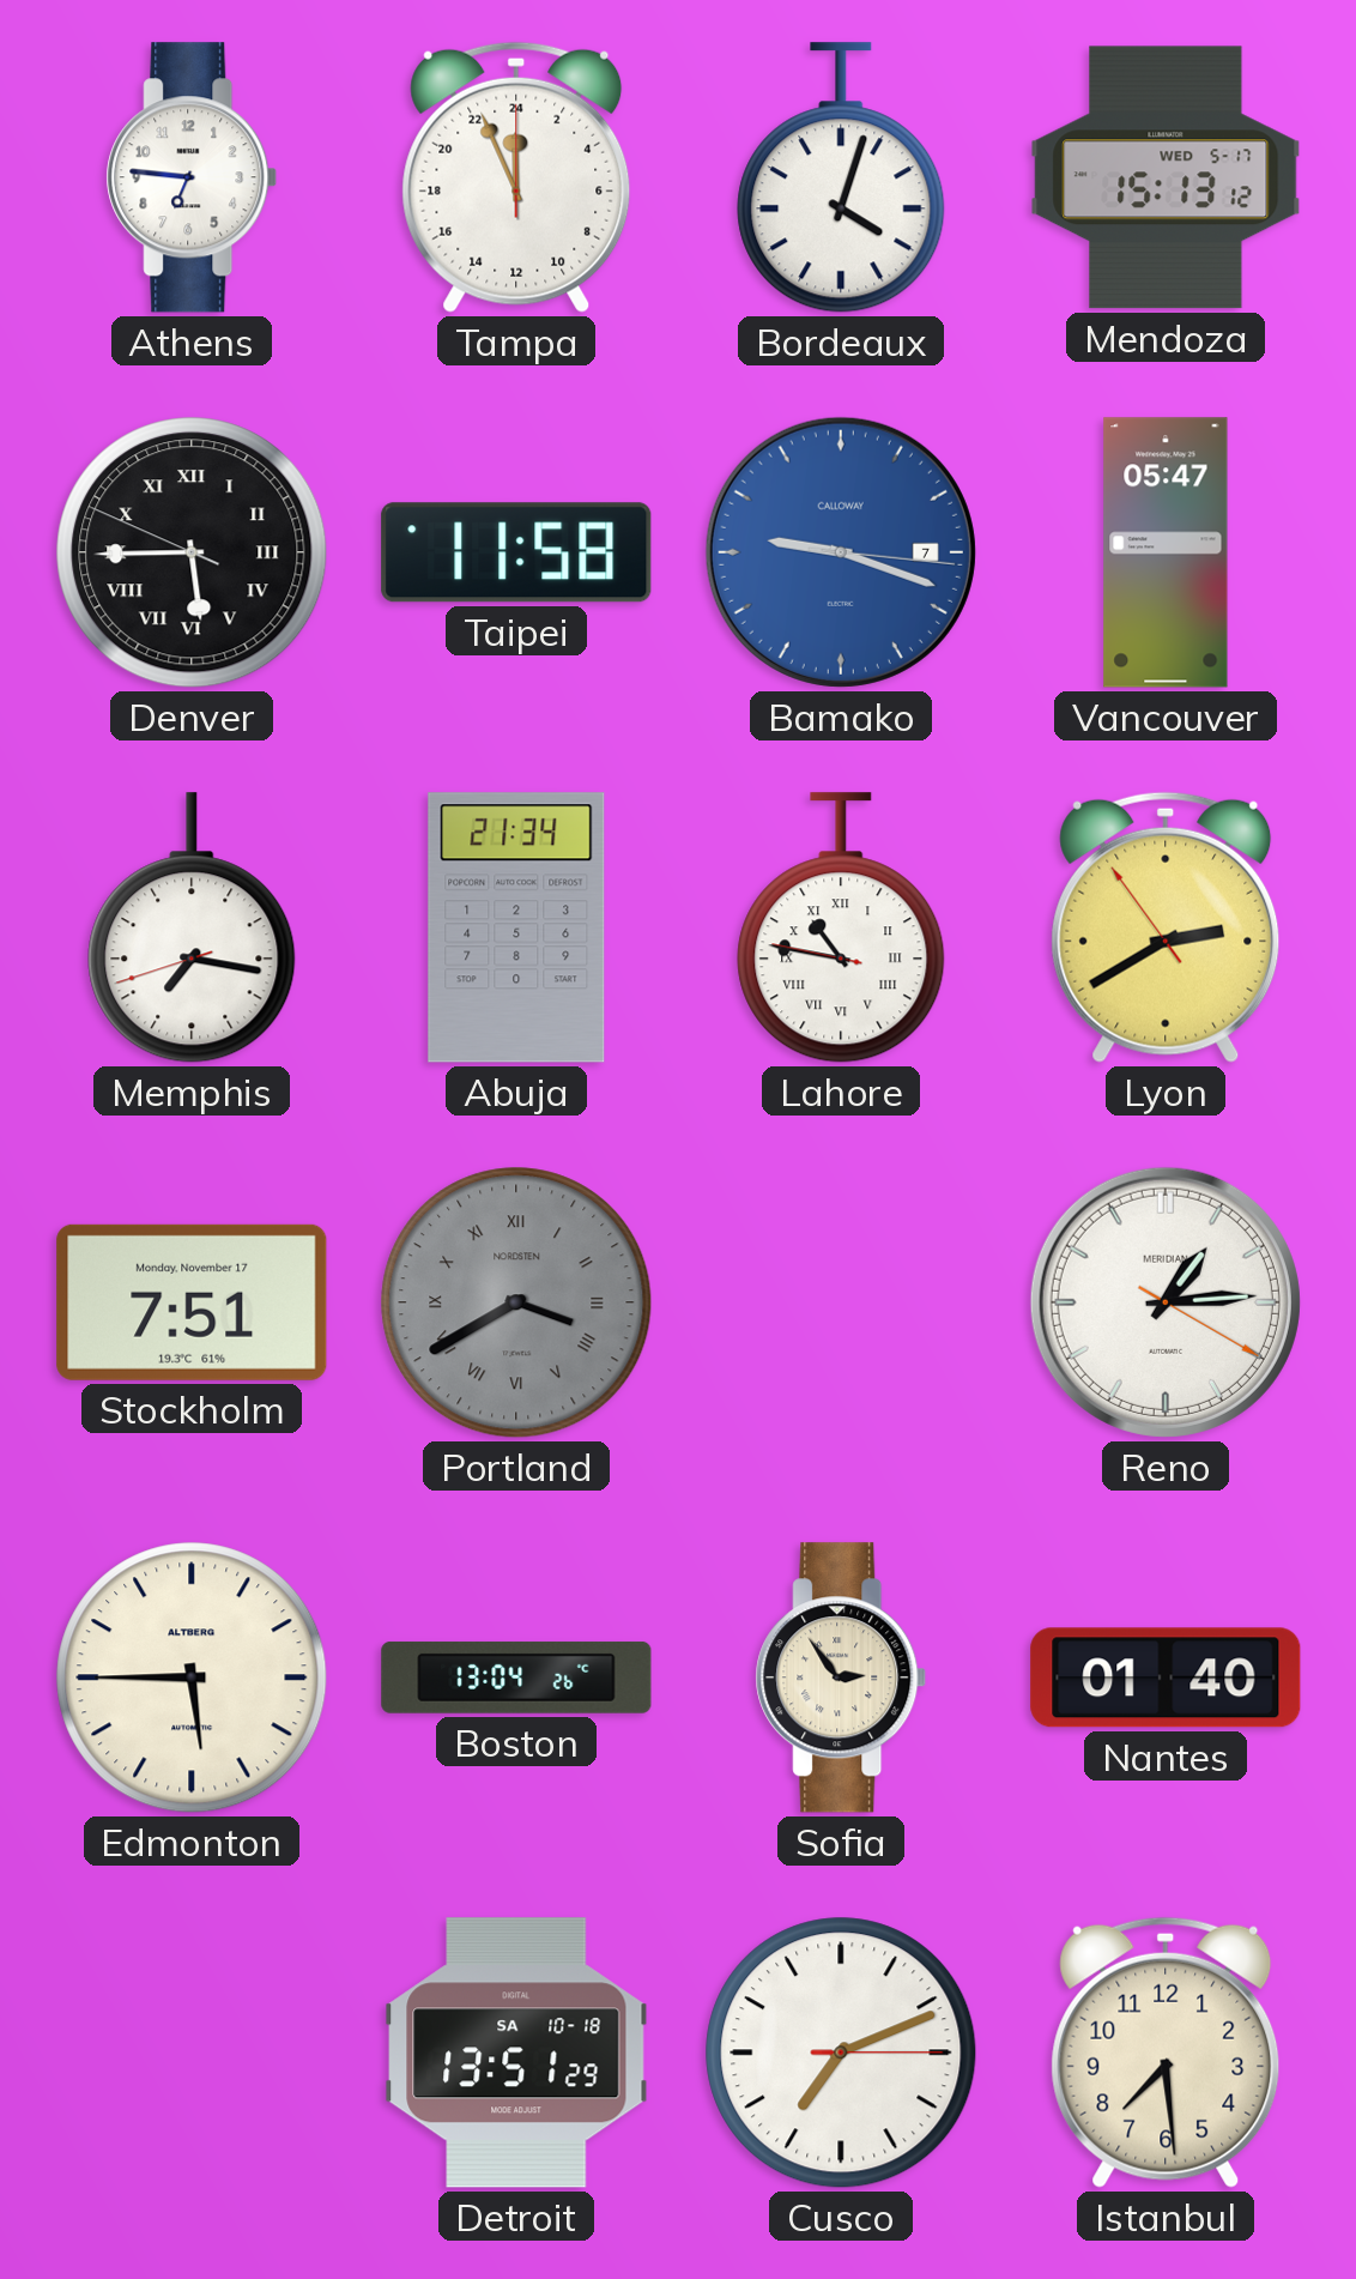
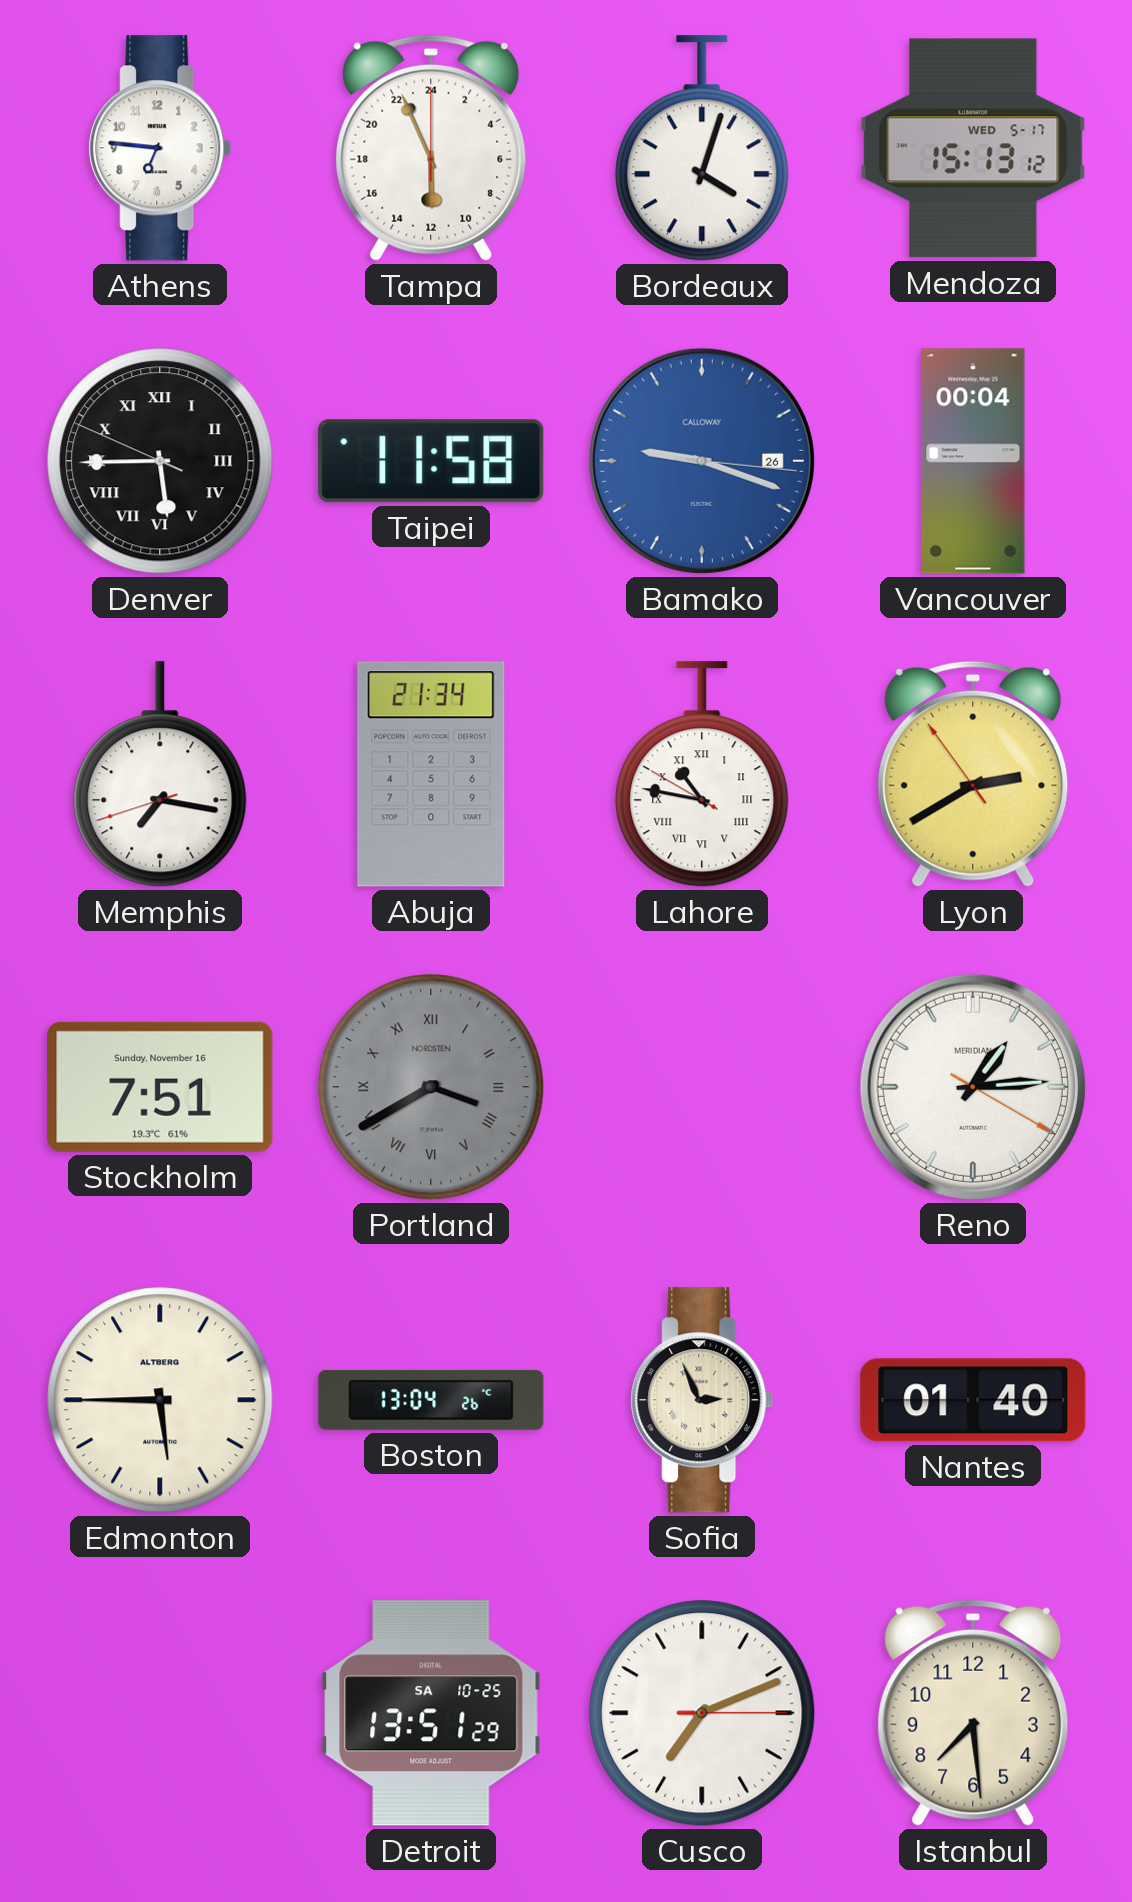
Tampa: 23:56 -> 11:56 (431, 148)
Bamako date: 7 -> 26 (702, 461)
Vancouver: 05:47 -> 00:04 (973, 461)
Lahore: 10:46:47 -> 10:46:50 (702, 774)
Stockholm date: Monday, November 17 -> Sunday, November 16 (160, 1087)
Sofia: 2:54 -> 2:56 (702, 1400)
Detroit date: SA 10-18 -> SA 10-25 (431, 1713)
